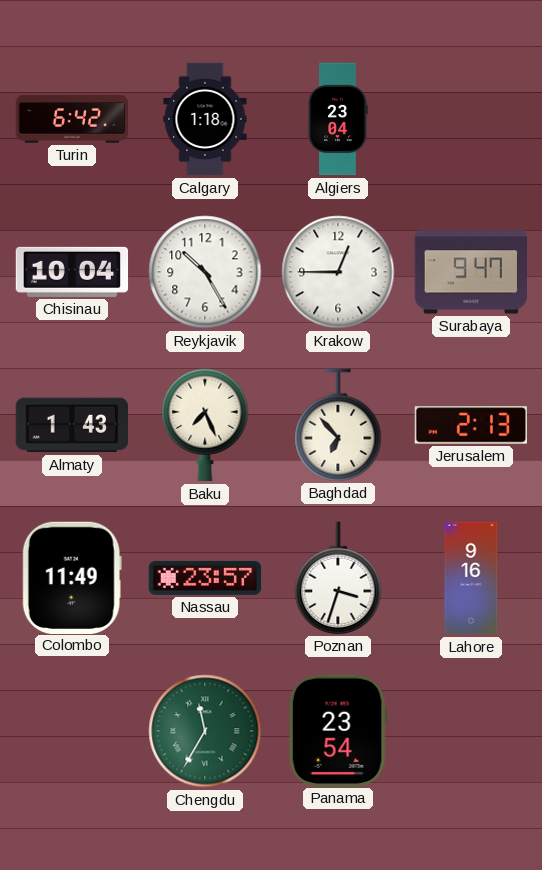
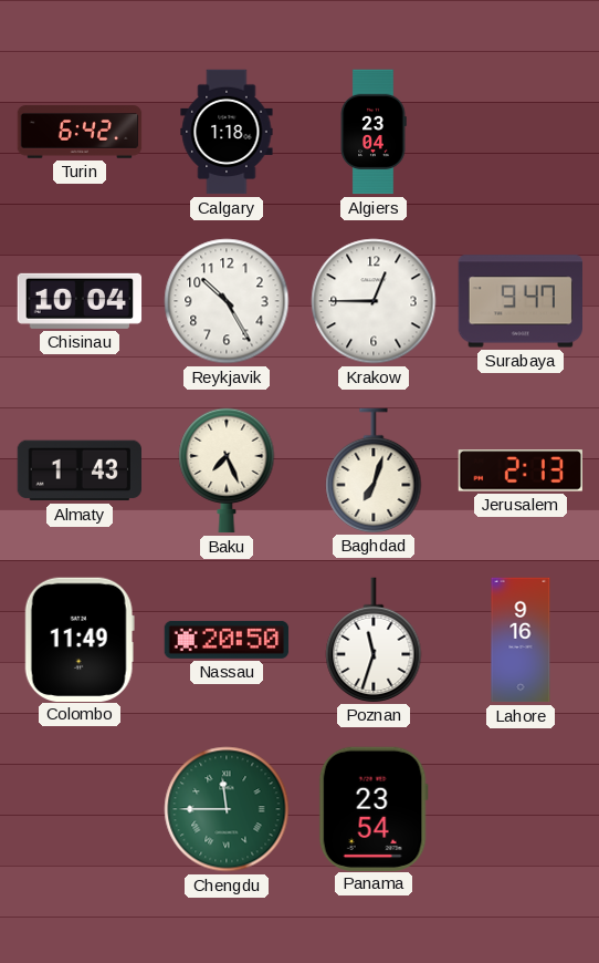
Baghdad: 6:53 -> 7:03 (374, 470)
Nassau: 23:57 -> 20:50 (227, 640)
Poznan: 3:33 -> 11:33 (374, 640)
Chengdu: 11:35 -> 11:45 (227, 809)
